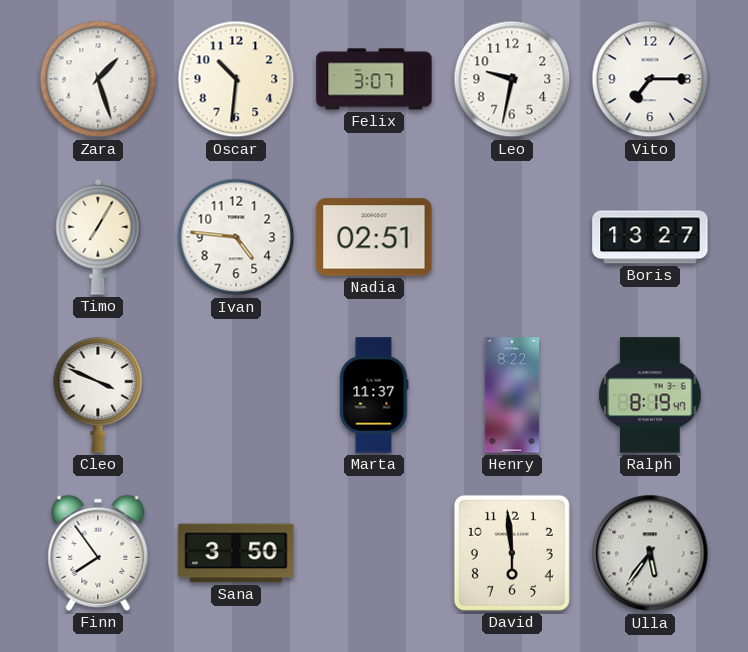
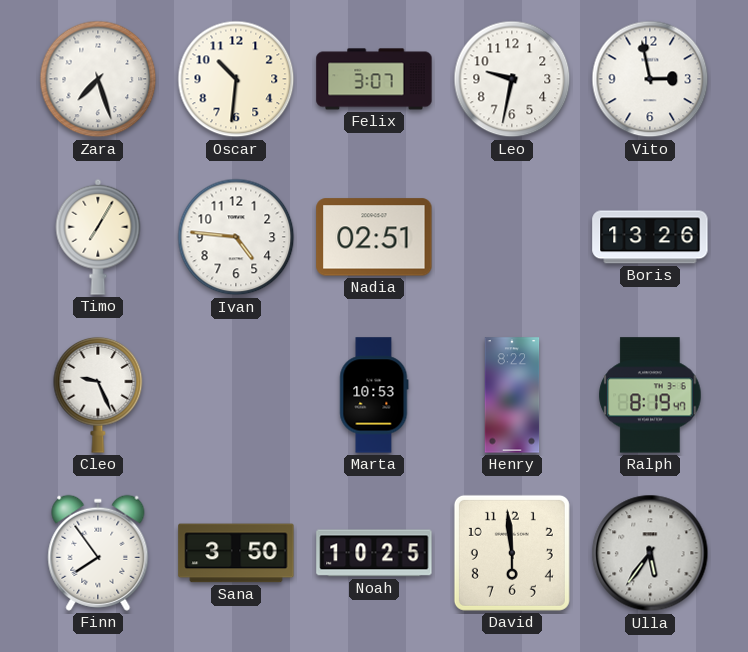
Zara: 1:27 -> 7:27 (98, 79)
Vito: 7:15 -> 2:58 (650, 79)
Boris: 13:27 -> 13:26 (650, 237)
Cleo: 3:49 -> 9:26 (98, 395)
Marta: 11:37 -> 10:53 (374, 395)
Noah: none -> 10:25 (374, 553)
